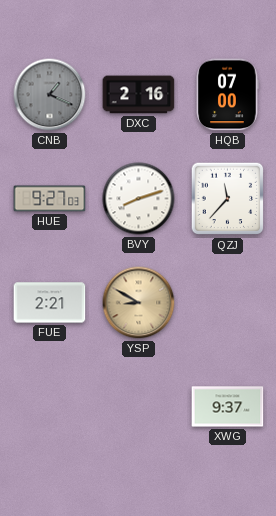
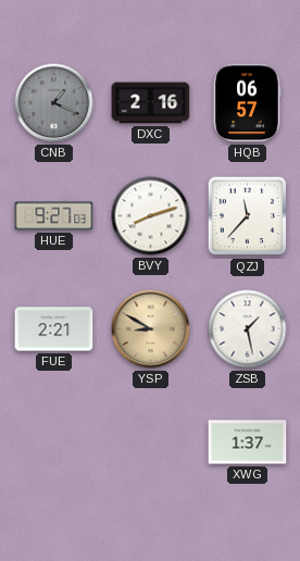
HQB: 07:00 -> 06:57 (247, 103)
ZSB: none -> 1:28 (248, 329)
XWG: 9:37 -> 1:37 (248, 442)
